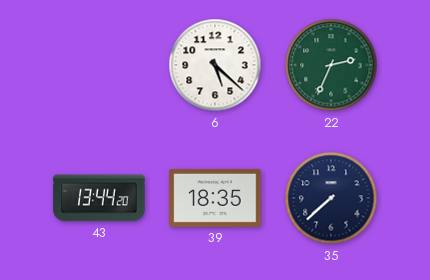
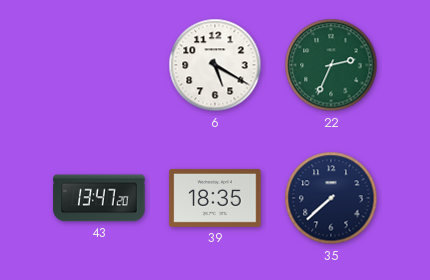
6: 5:22 -> 5:20 (215, 65)
43: 13:44 -> 13:47 (99, 198)
